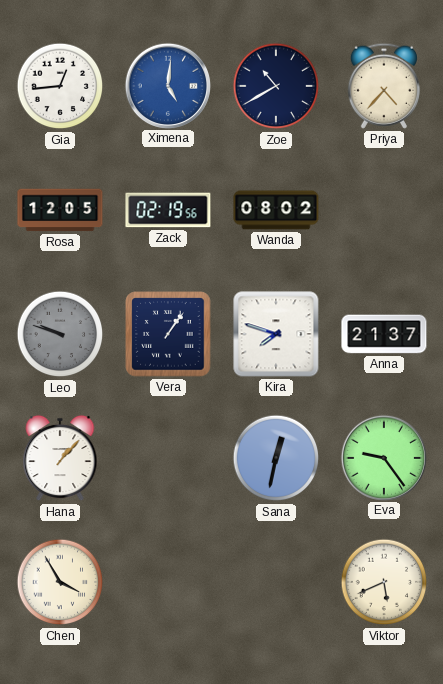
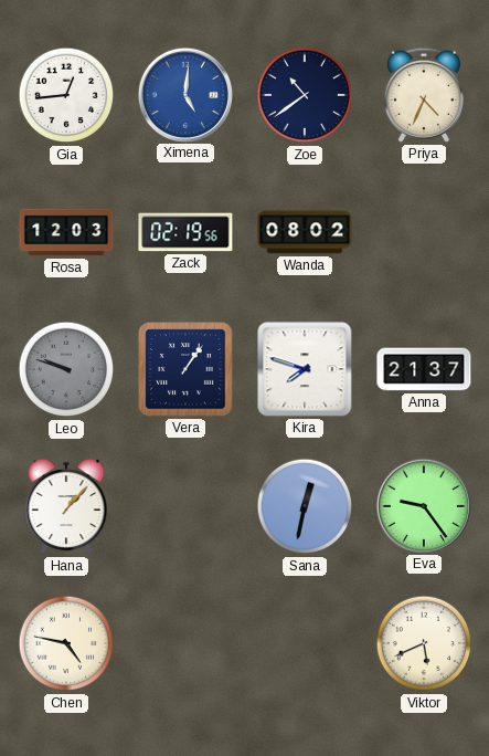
Zoe: 10:40 -> 10:39 (305, 95)
Priya: 4:37 -> 4:34 (424, 95)
Rosa: 12:05 -> 12:03 (66, 232)
Chen: 3:55 -> 4:47 (66, 643)
